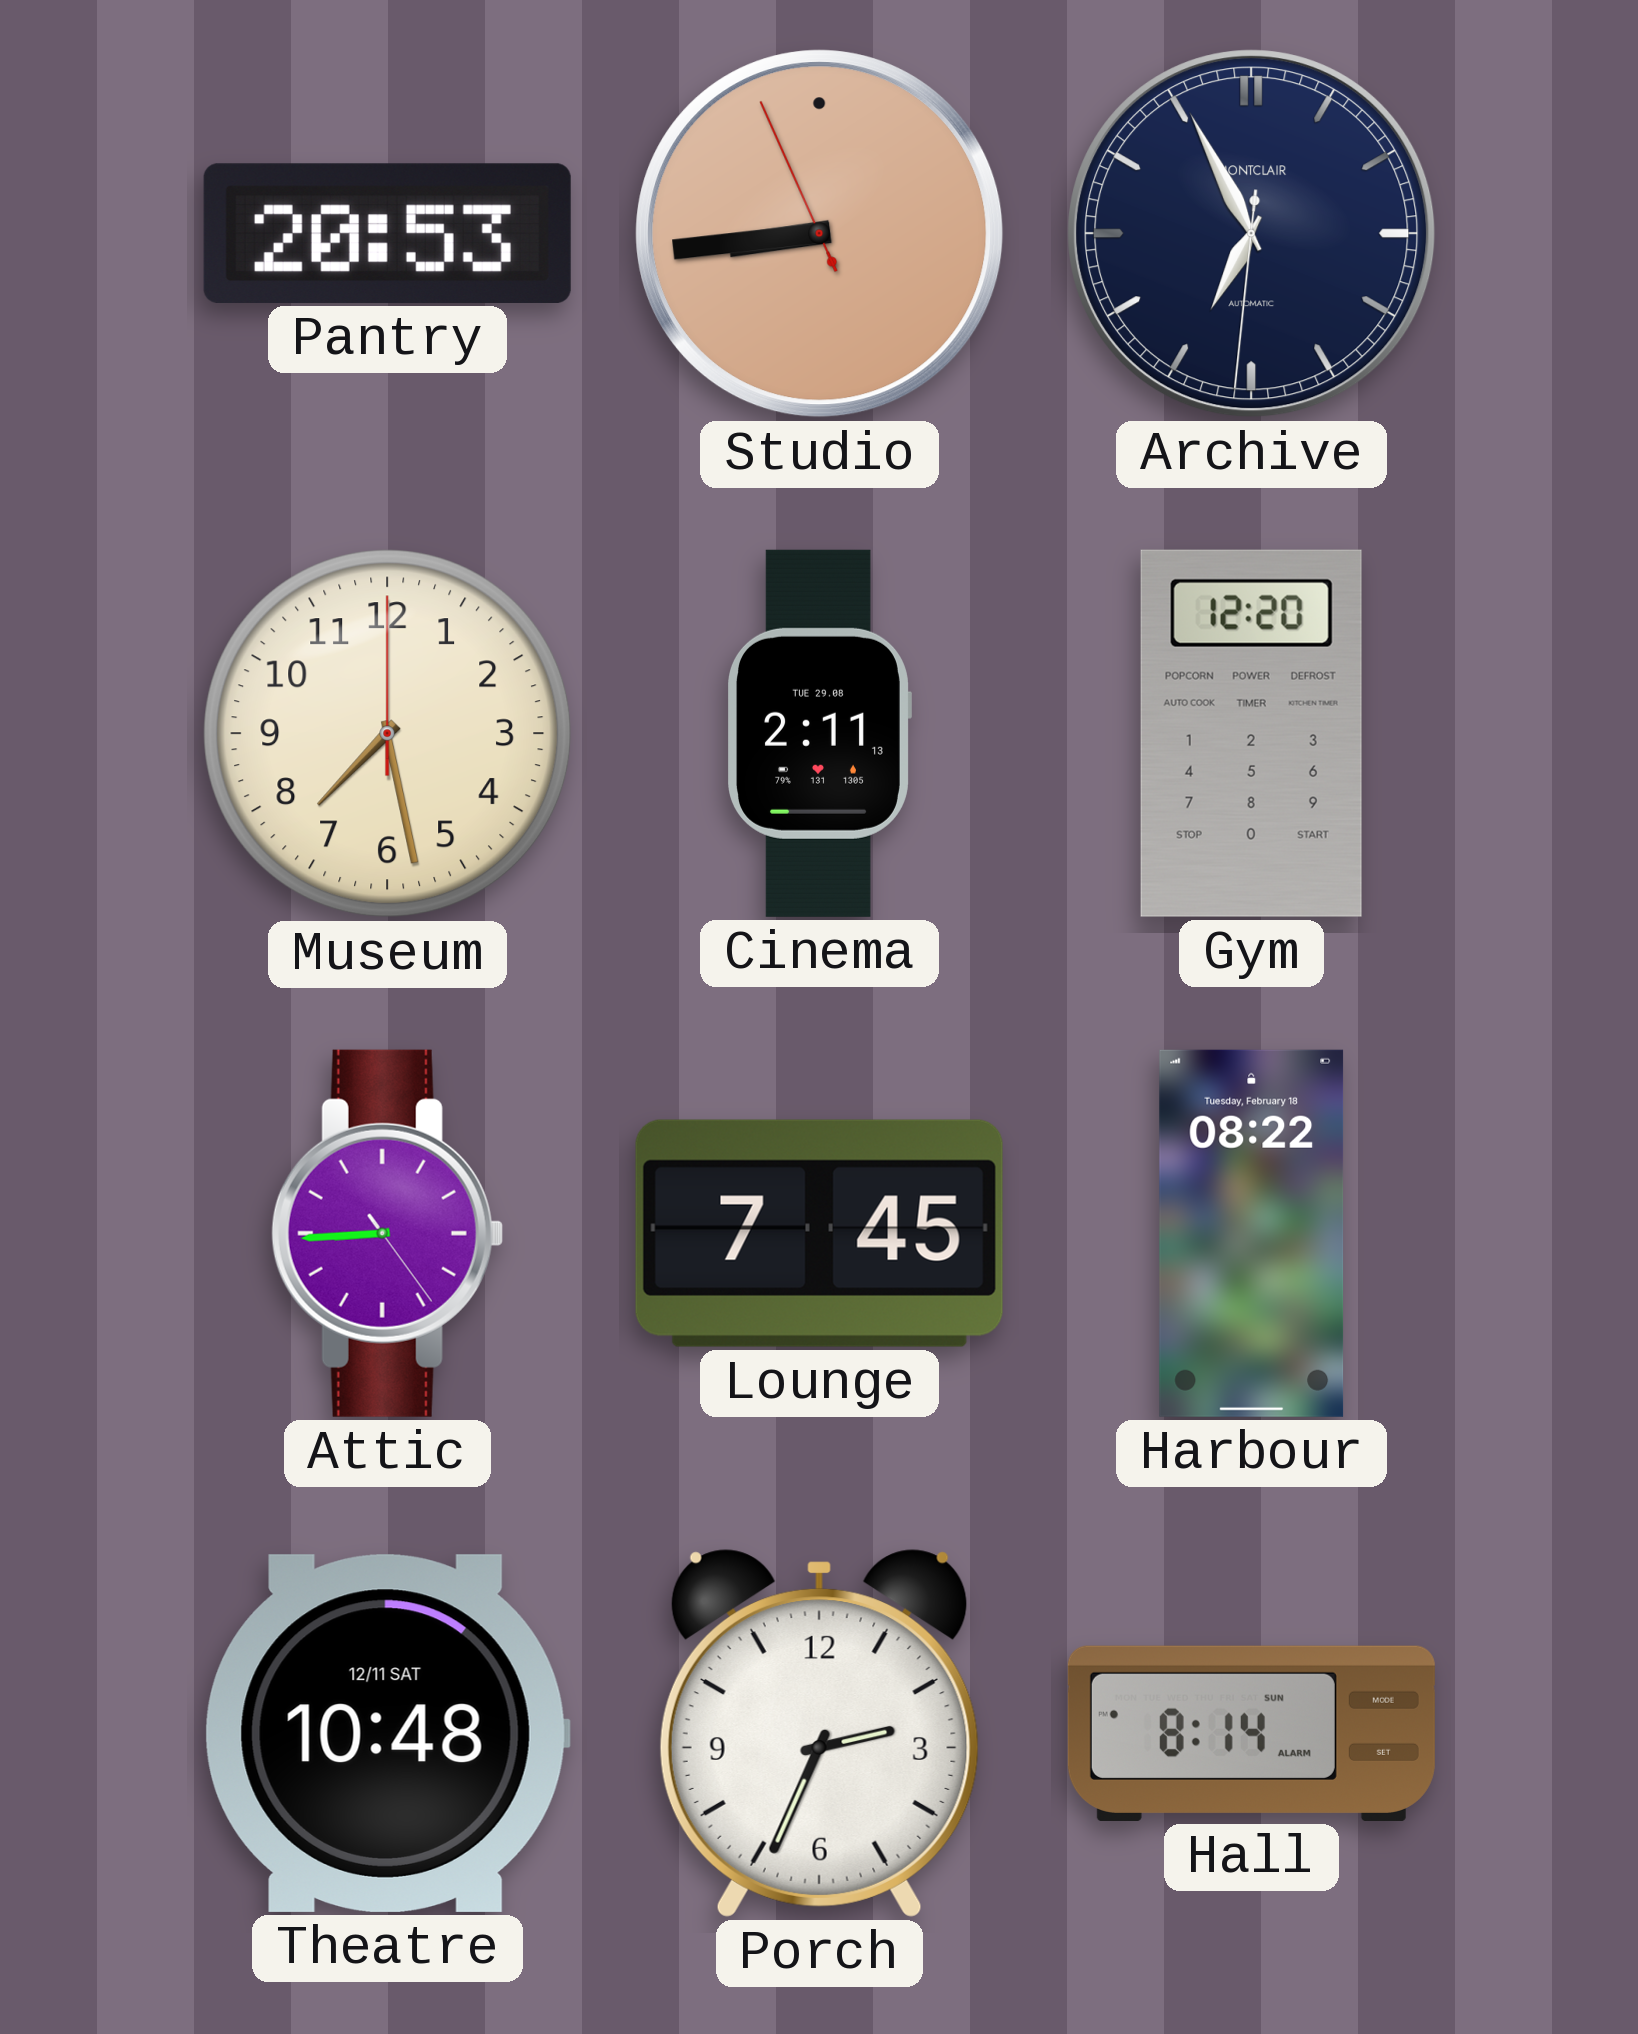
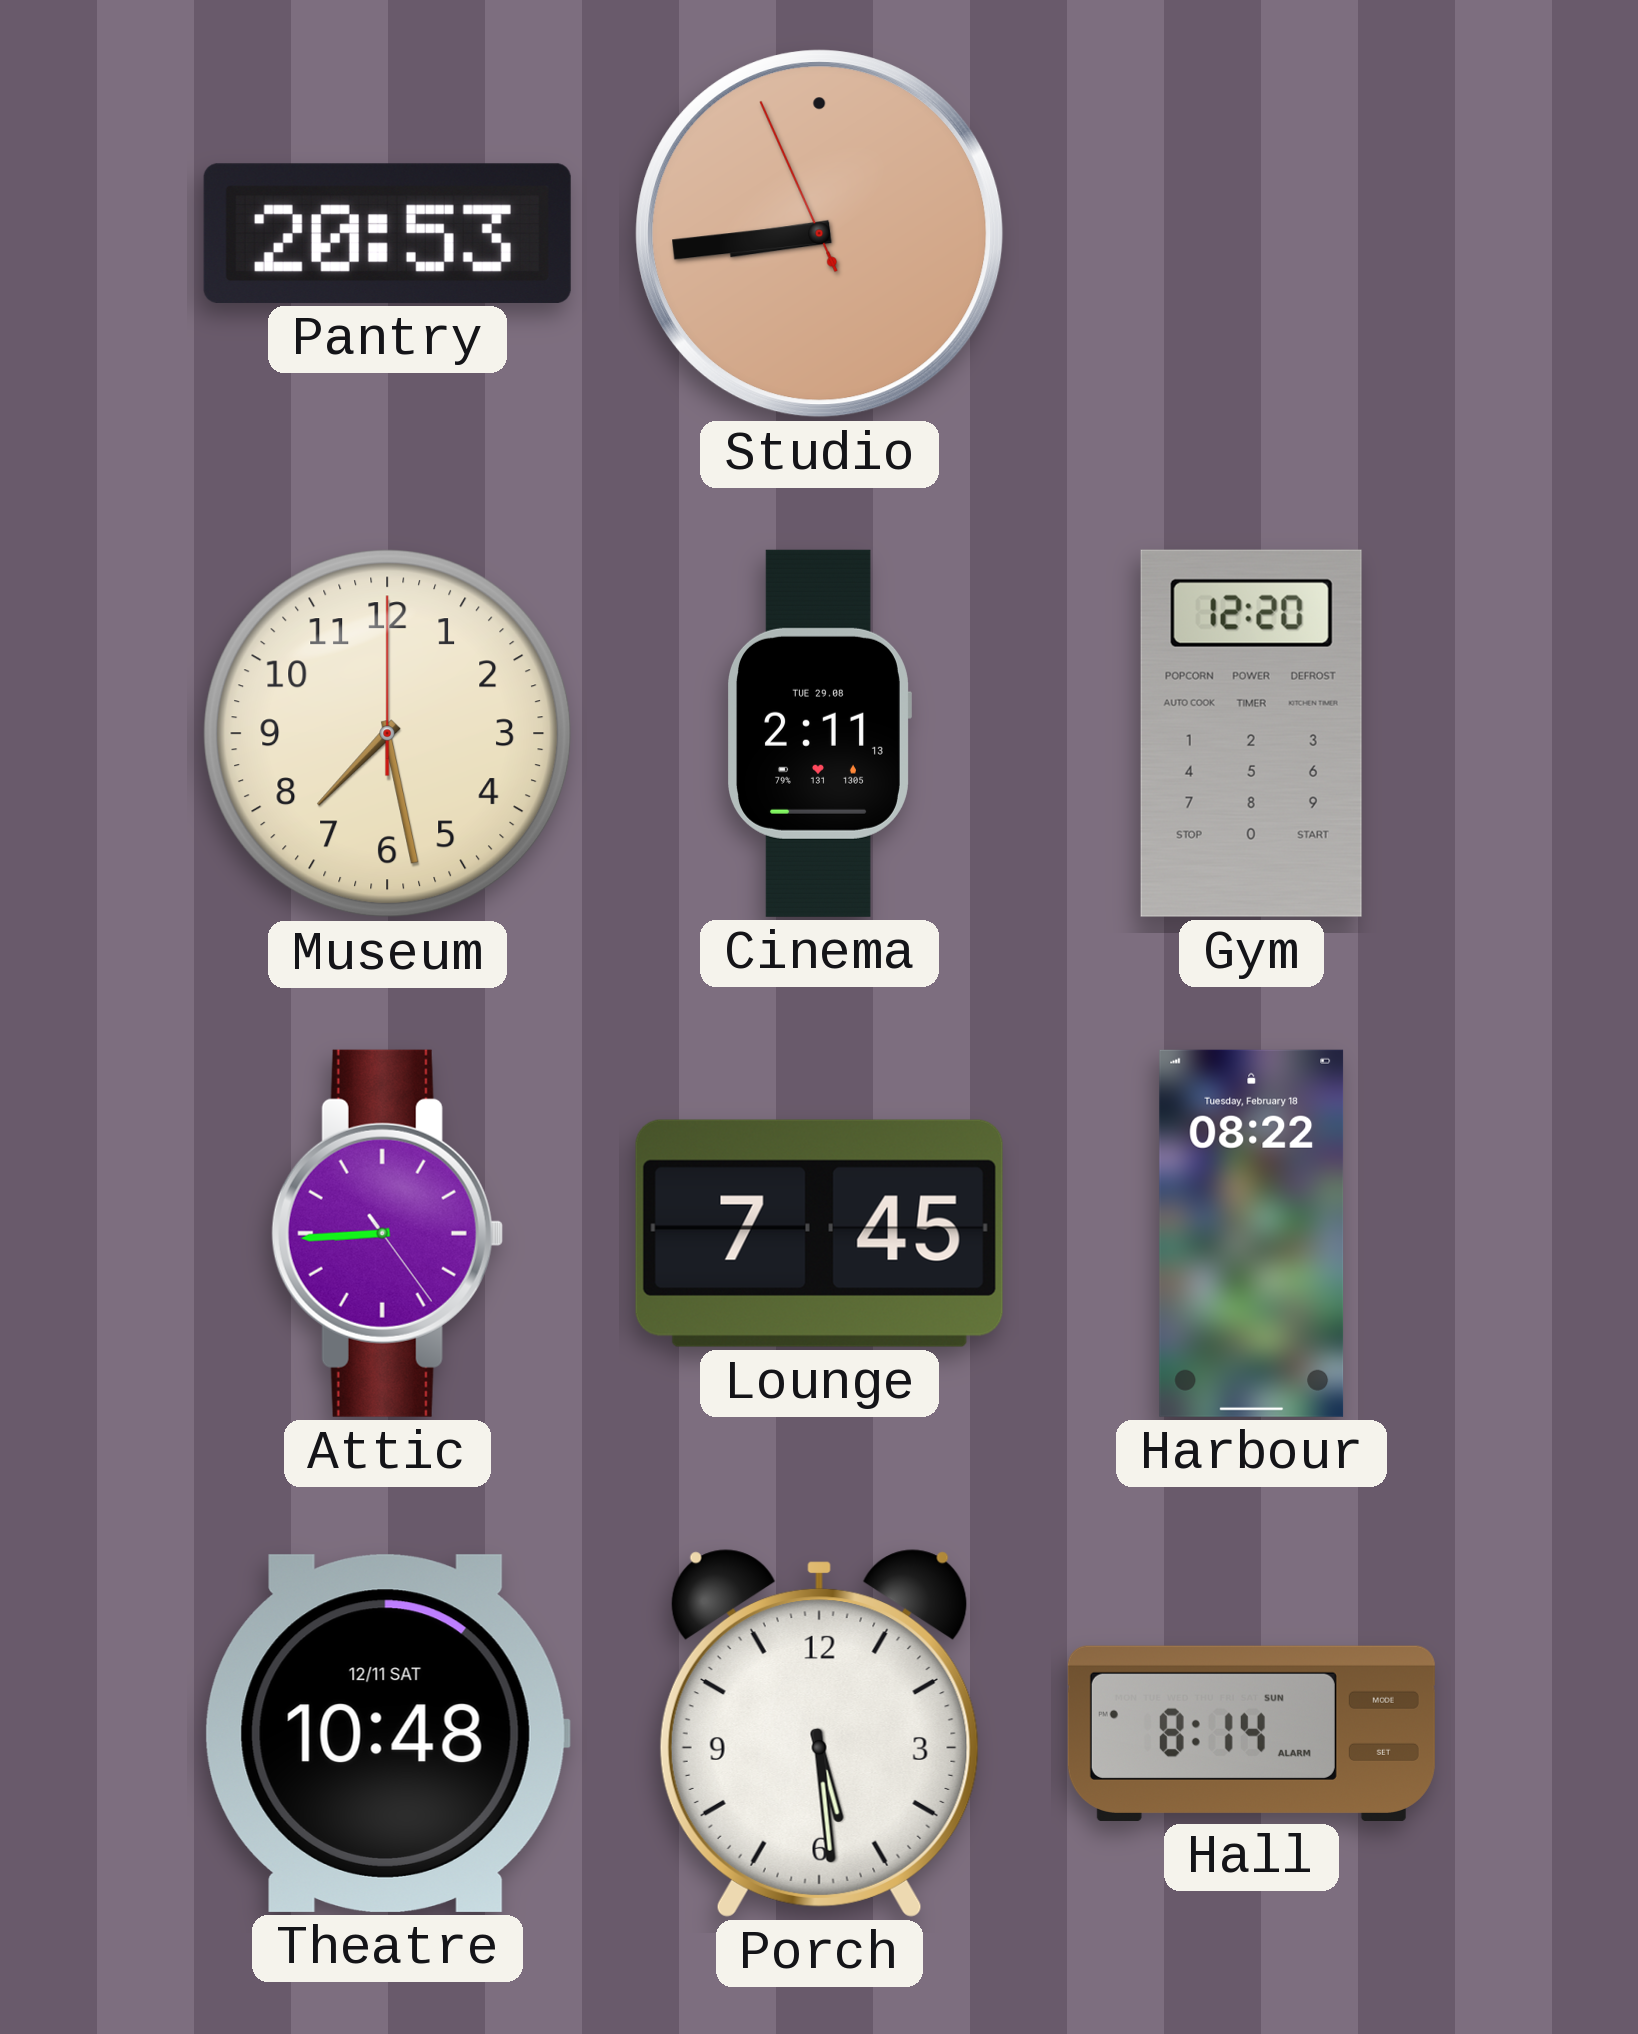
Archive: 6:55 -> none (1252, 234)
Porch: 2:34 -> 5:29 (819, 1733)
